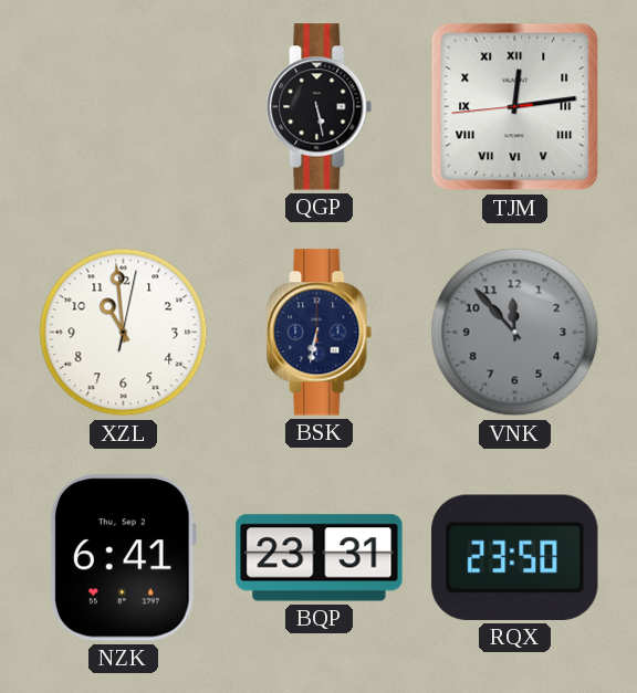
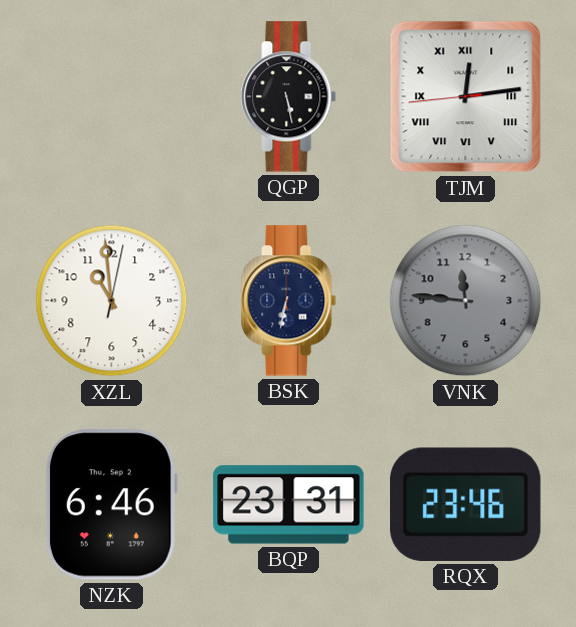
VNK: 11:53 -> 11:46 (466, 301)
NZK: 6:41 -> 6:46 (111, 505)
RQX: 23:50 -> 23:46 (466, 504)
